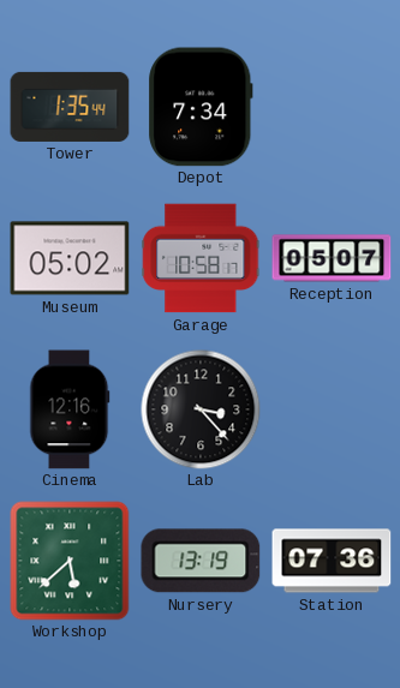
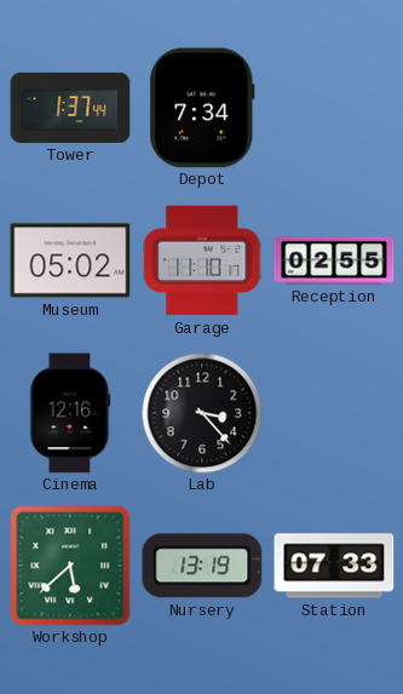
Tower: 1:35 -> 1:37 (70, 108)
Garage: 10:58 -> 11:10 (202, 260)
Reception: 05:07 -> 02:55 (334, 260)
Station: 07:36 -> 07:33 (334, 566)
